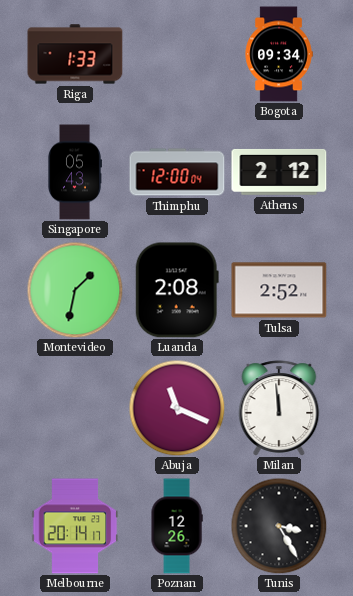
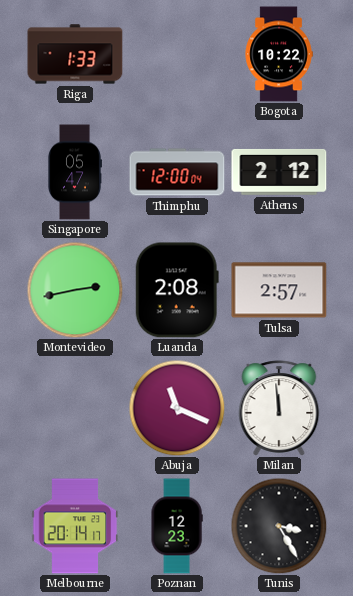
Bogota: 09:34 -> 10:22 (279, 54)
Singapore: 05:43 -> 05:47 (75, 172)
Montevideo: 1:32 -> 2:43 (75, 290)
Tulsa: 2:52 -> 2:57 (279, 290)
Poznan: 12:26 -> 12:23 (177, 526)
